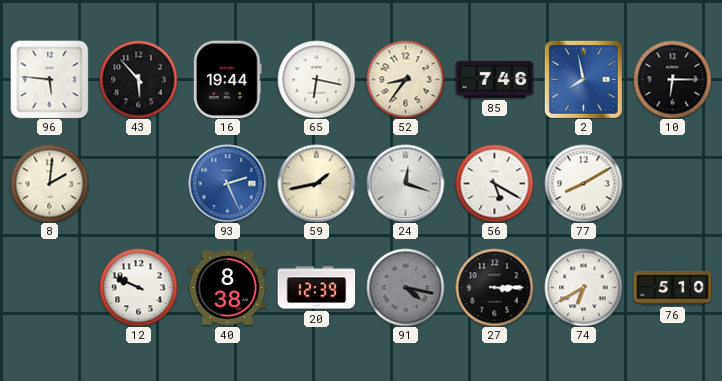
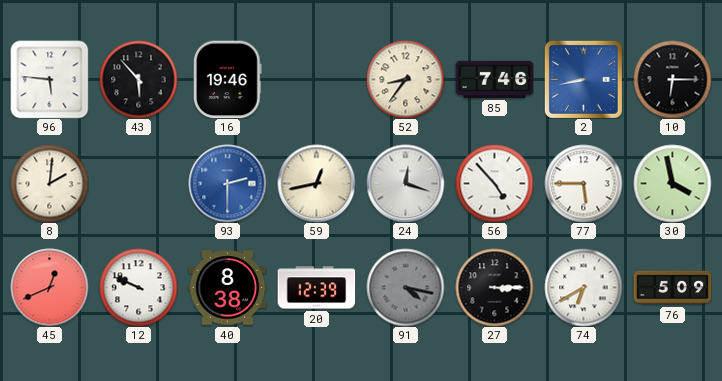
16: 19:44 -> 19:46 (227, 79)
65: 6:17 -> none (316, 79)
2: 7:58 -> 8:43 (583, 79)
93: 2:26 -> 2:30 (227, 183)
59: 1:43 -> 12:43 (316, 183)
56: 5:20 -> 4:53 (494, 183)
77: 8:10 -> 5:45 (583, 183)
30: none -> 3:58 (672, 183)
45: none -> 12:41 (49, 287)
76: 5:10 -> 5:09 (672, 288)
